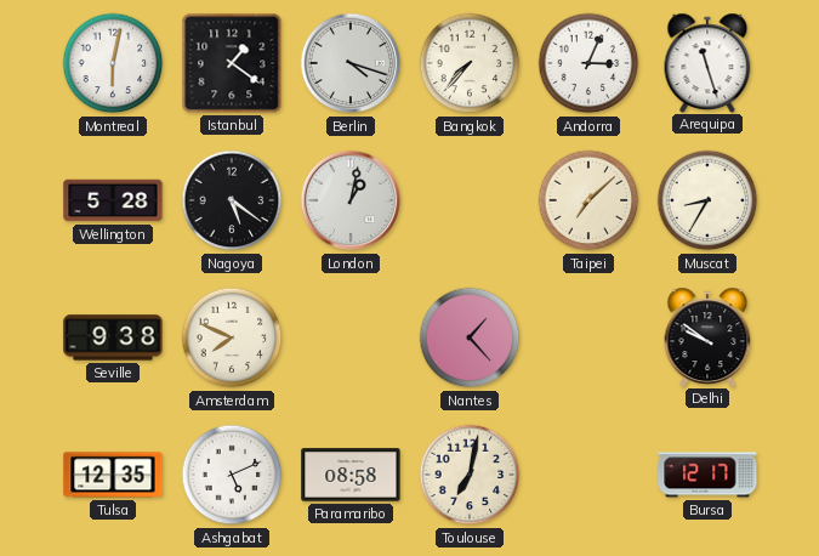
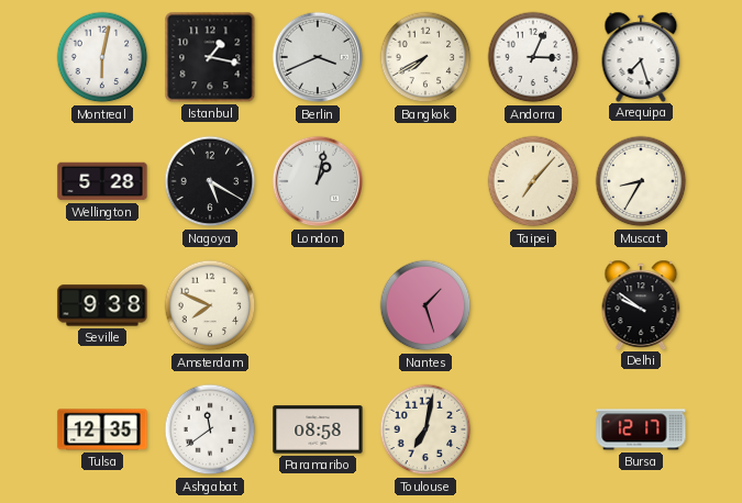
Istanbul: 1:21 -> 1:17 (210, 57)
Berlin: 4:18 -> 3:41 (318, 57)
Bangkok: 7:37 -> 7:40 (425, 57)
Arequipa: 11:27 -> 7:27 (641, 56)
Nagoya: 5:21 -> 5:20 (210, 181)
Taipei: 7:08 -> 7:07 (533, 181)
Nantes: 1:23 -> 1:27 (425, 305)
Ashgabat: 5:11 -> 11:39 (210, 429)
